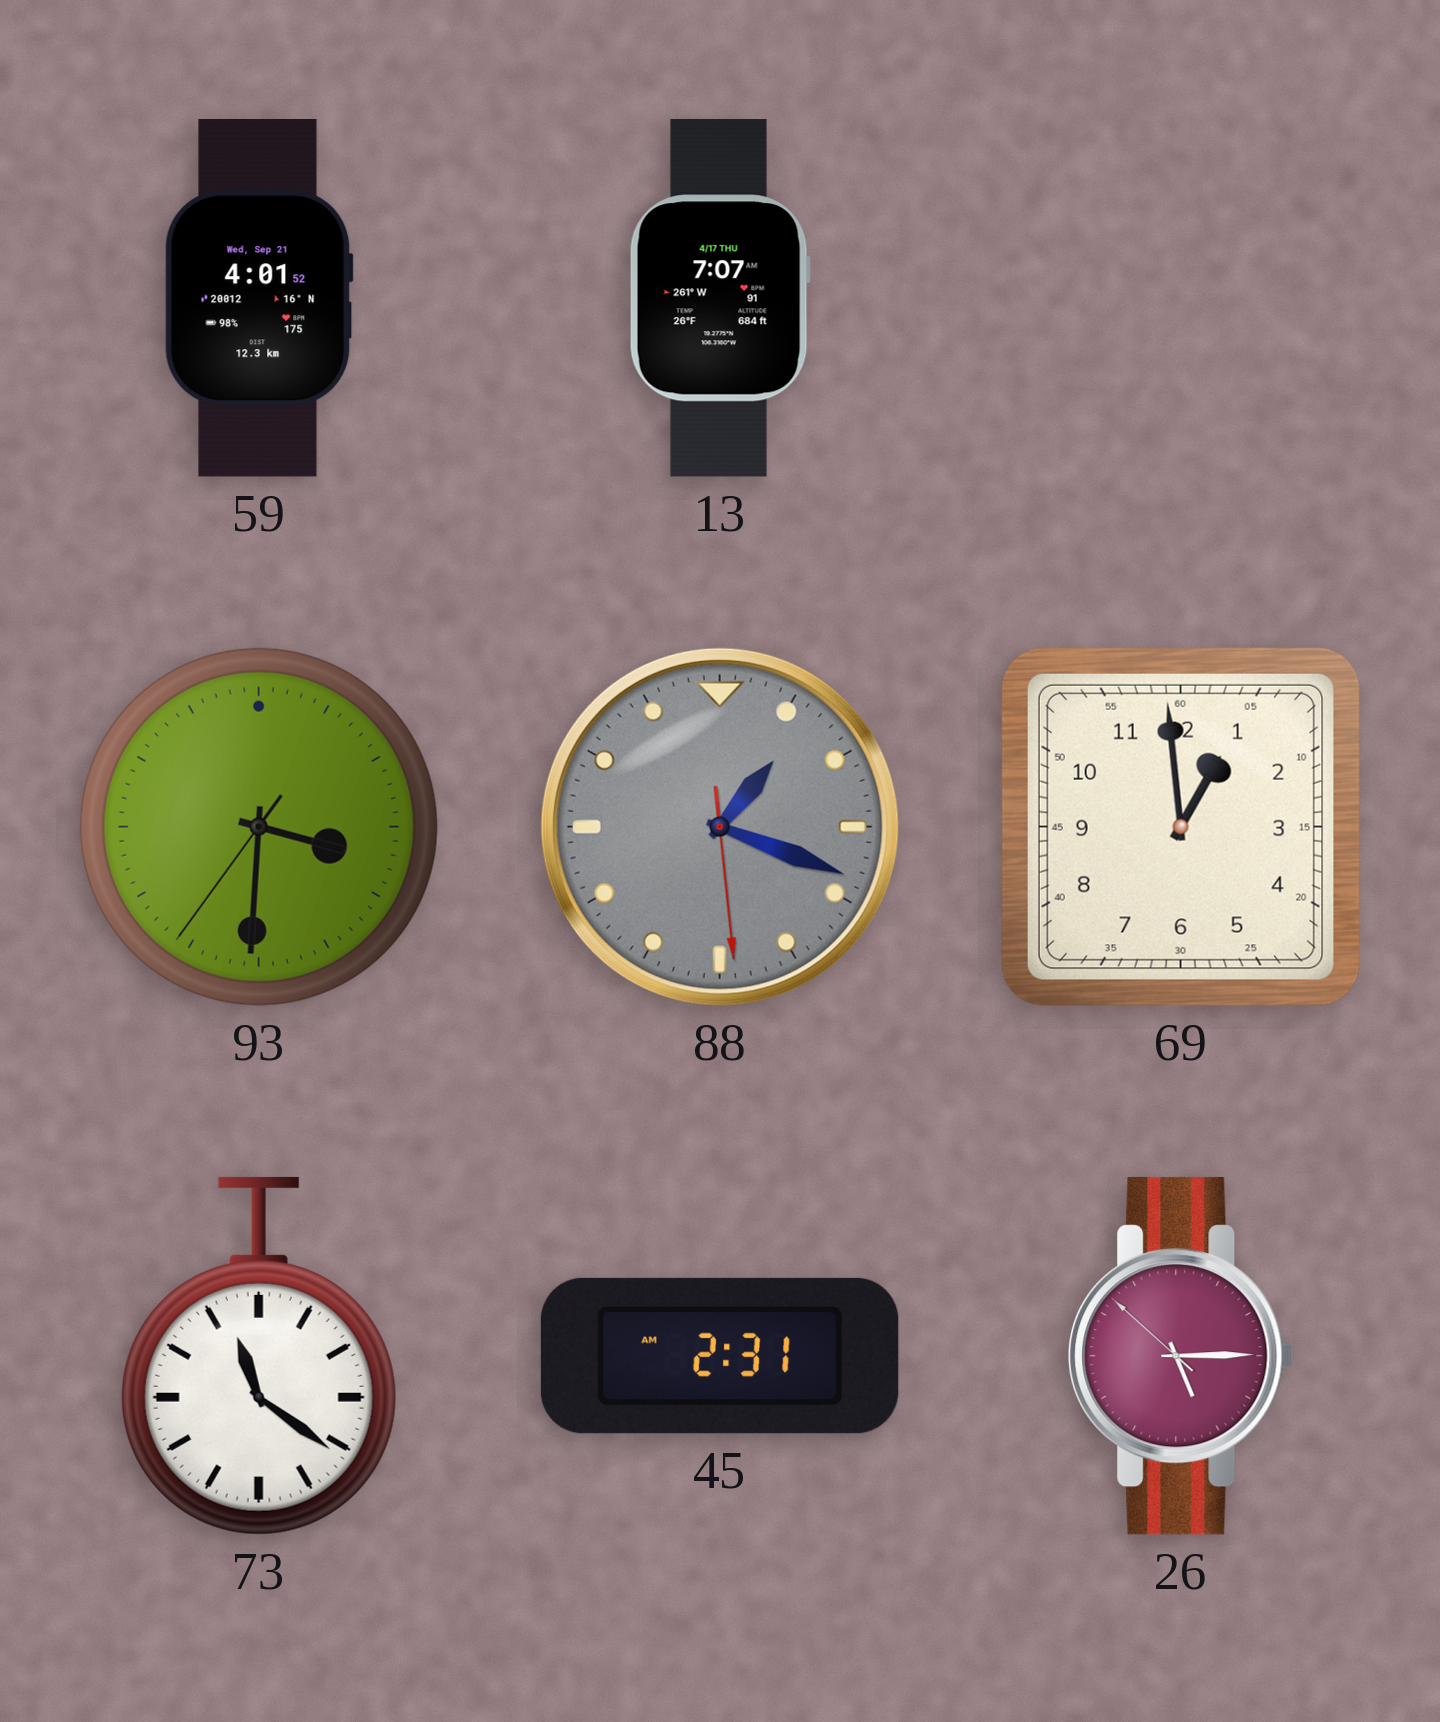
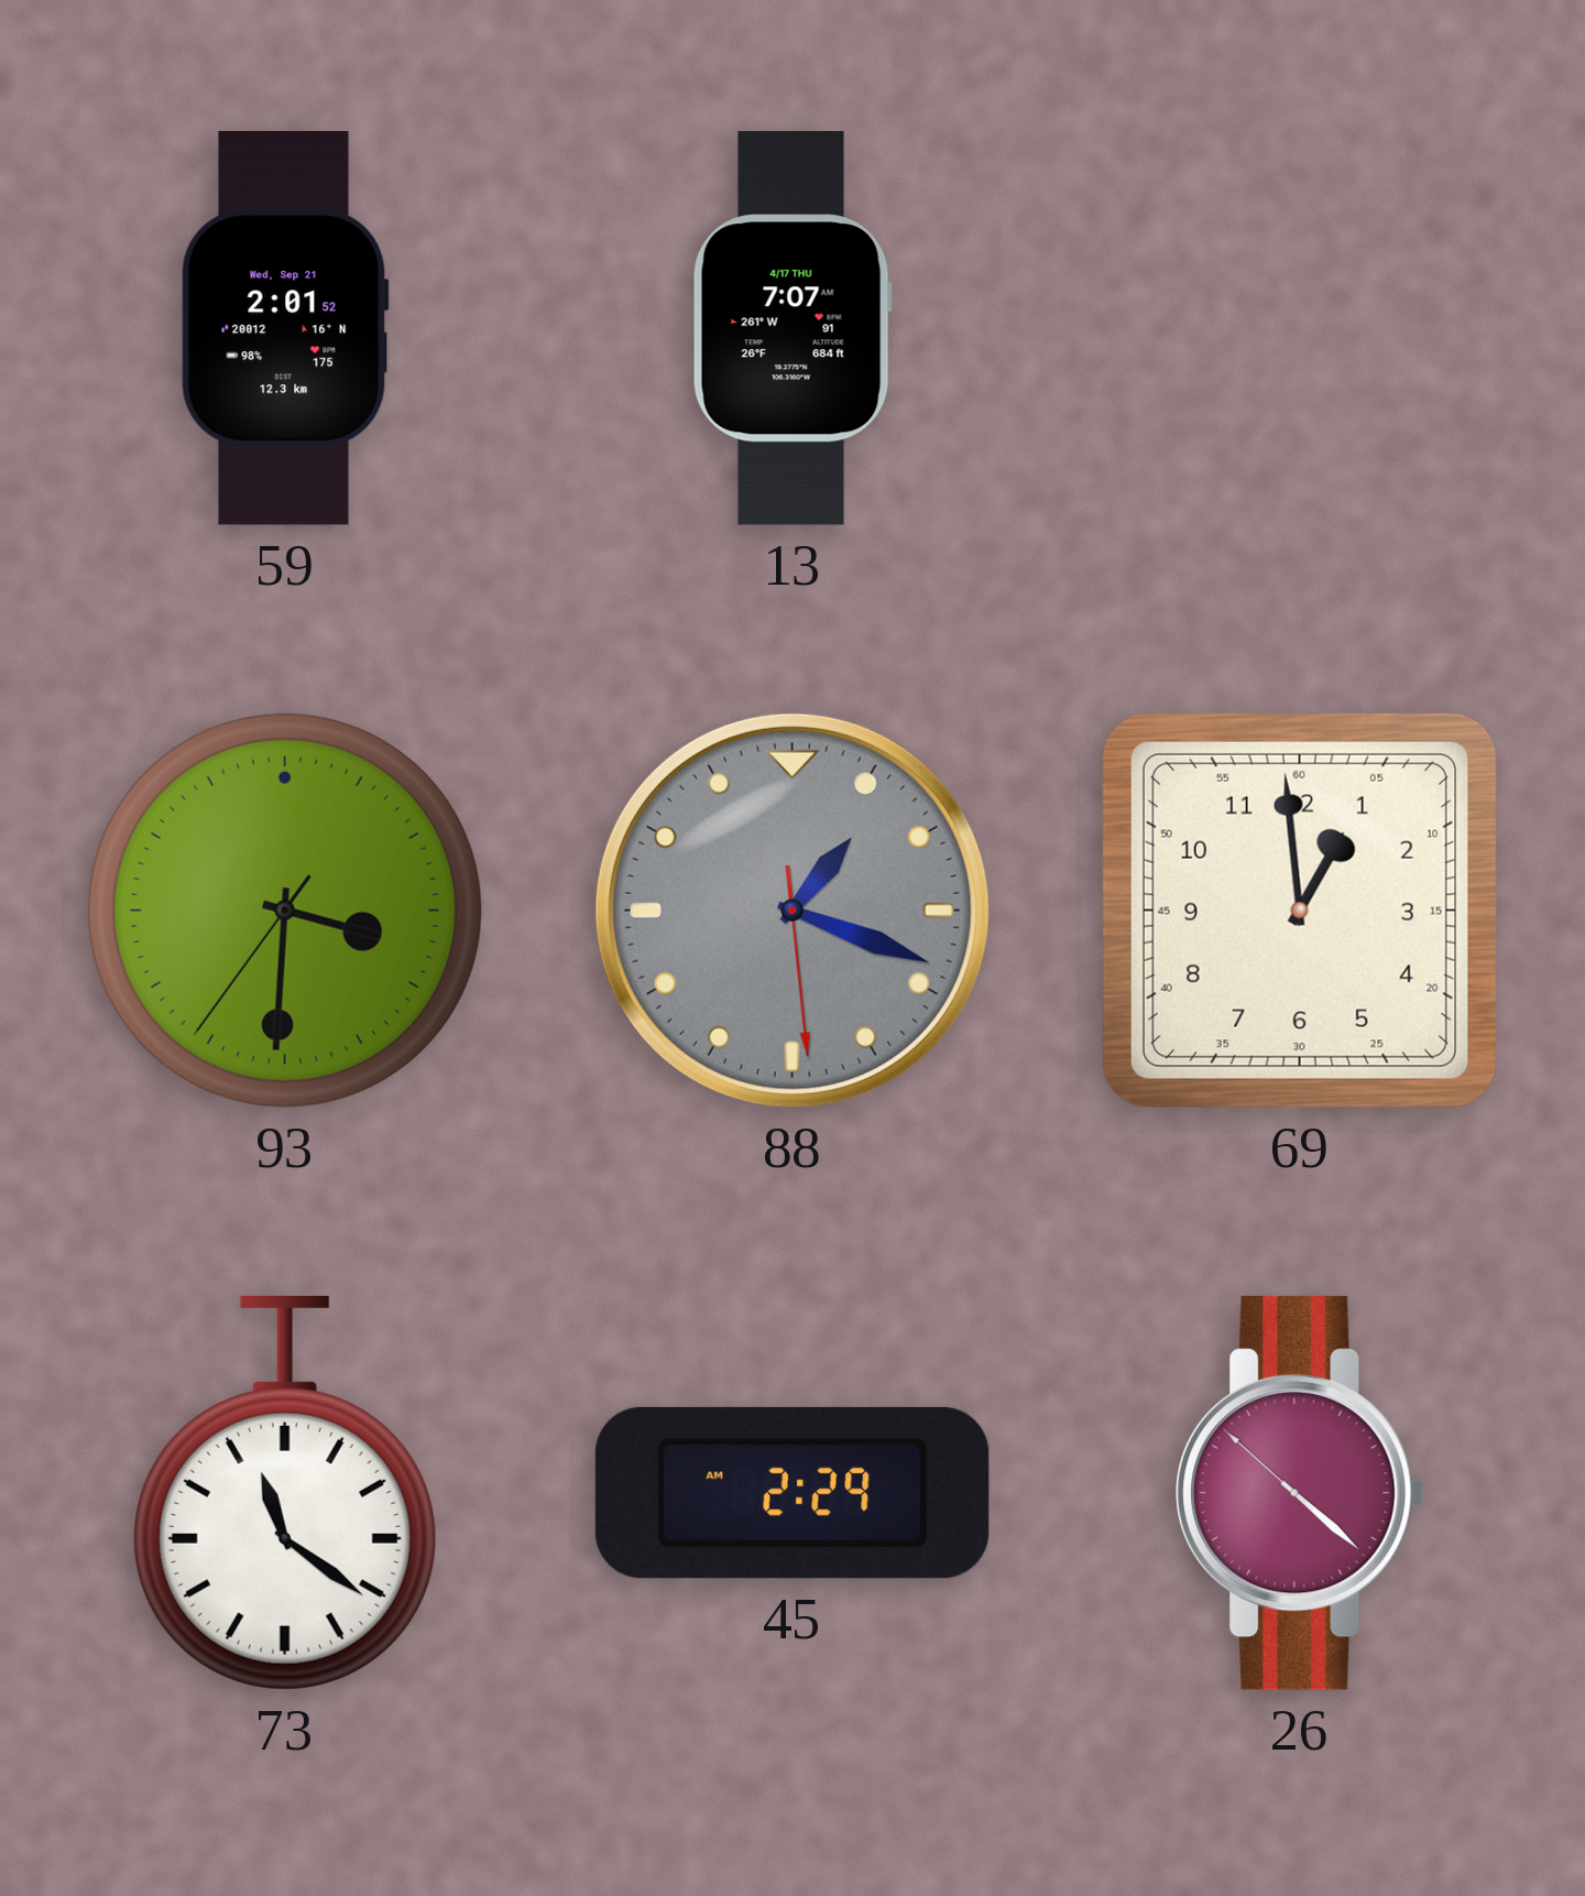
59: 4:01 -> 2:01 (285, 329)
45: 2:31 -> 2:29 (792, 1493)
26: 5:14 -> 4:21 (1300, 1493)
